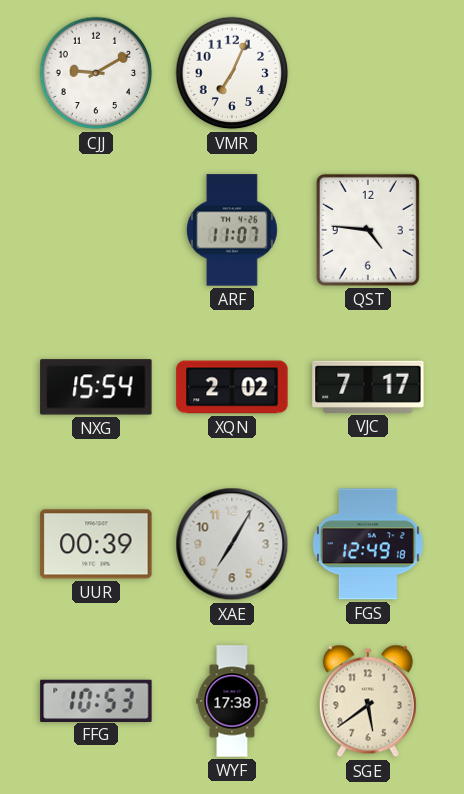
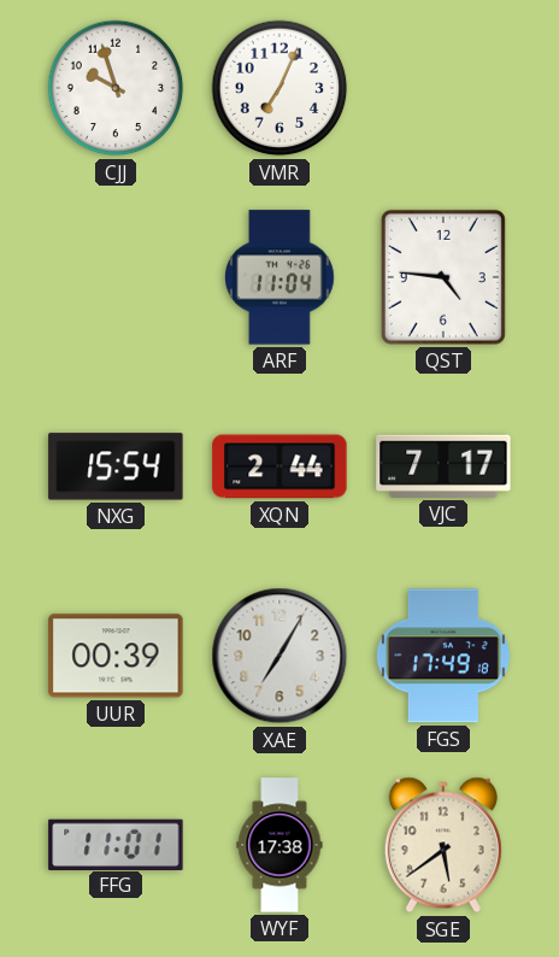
CJJ: 9:10 -> 9:57 (116, 88)
ARF: 11:07 -> 11:04 (279, 277)
XQN: 2:02 -> 2:44 (279, 466)
FGS: 12:49 -> 17:49 (443, 656)
FFG: 10:53 -> 11:01 (116, 844)
